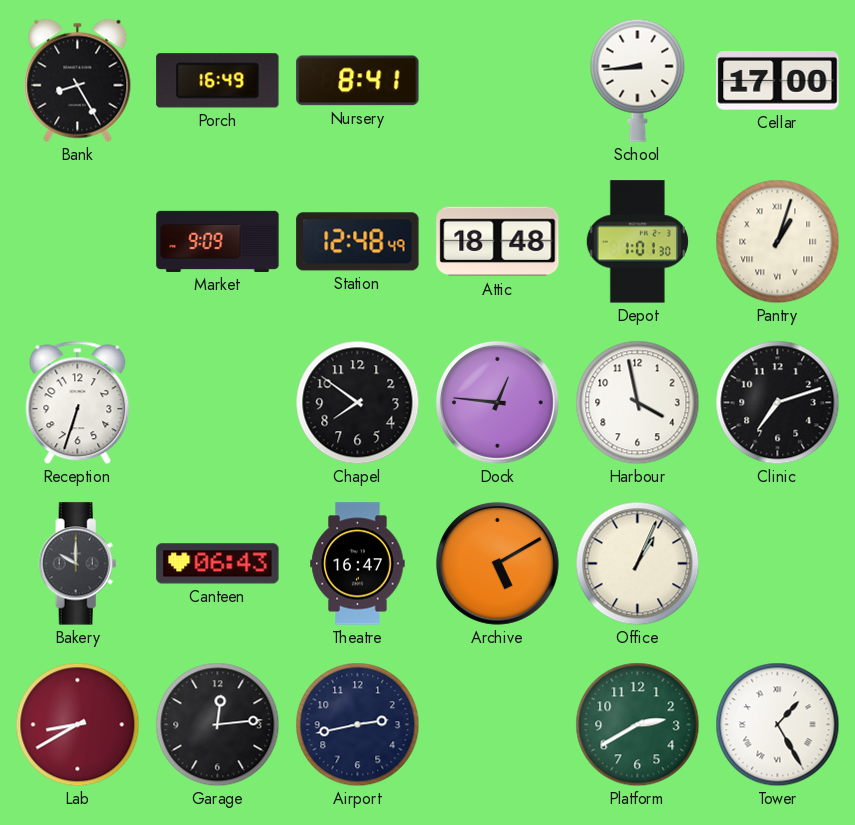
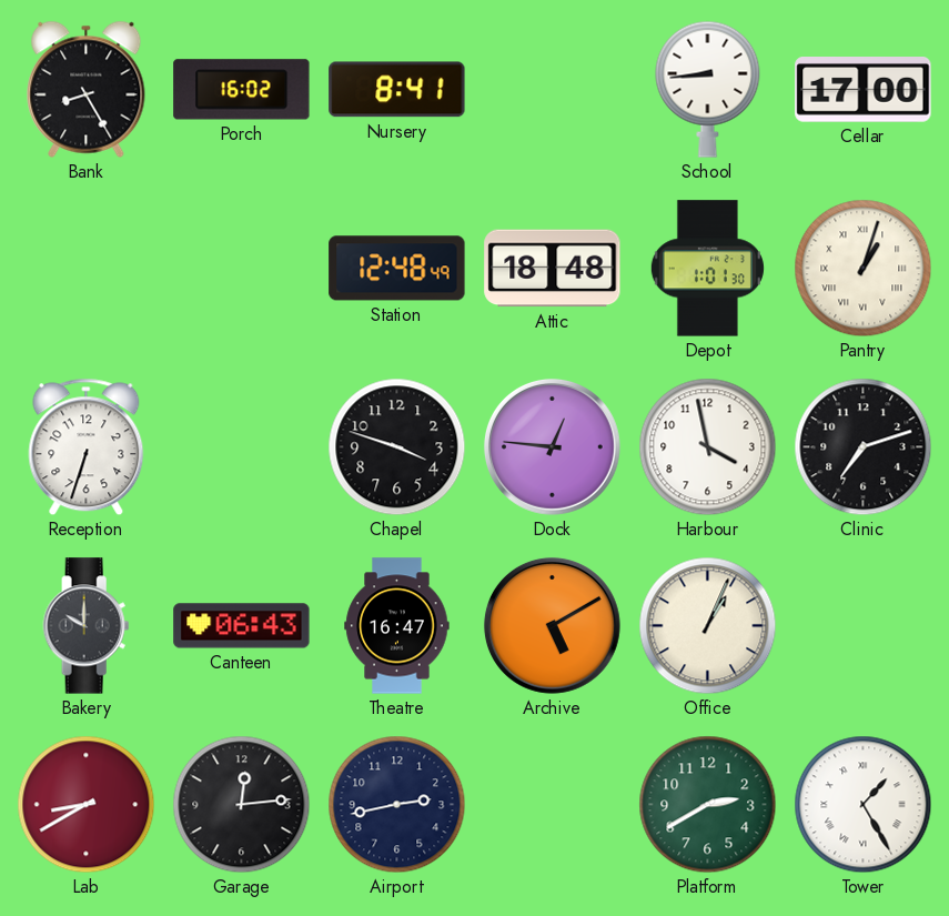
Porch: 16:49 -> 16:02 (242, 90)
Market: 9:09 -> none (218, 241)
Chapel: 7:51 -> 3:48 (397, 447)
